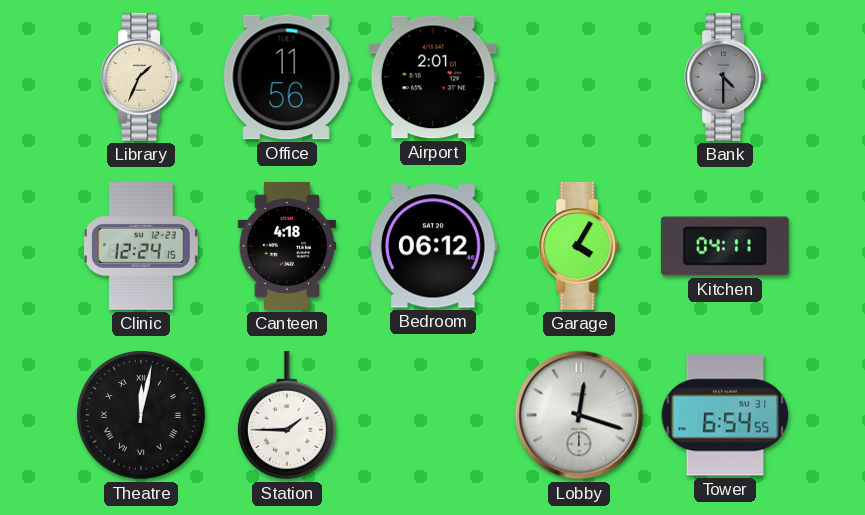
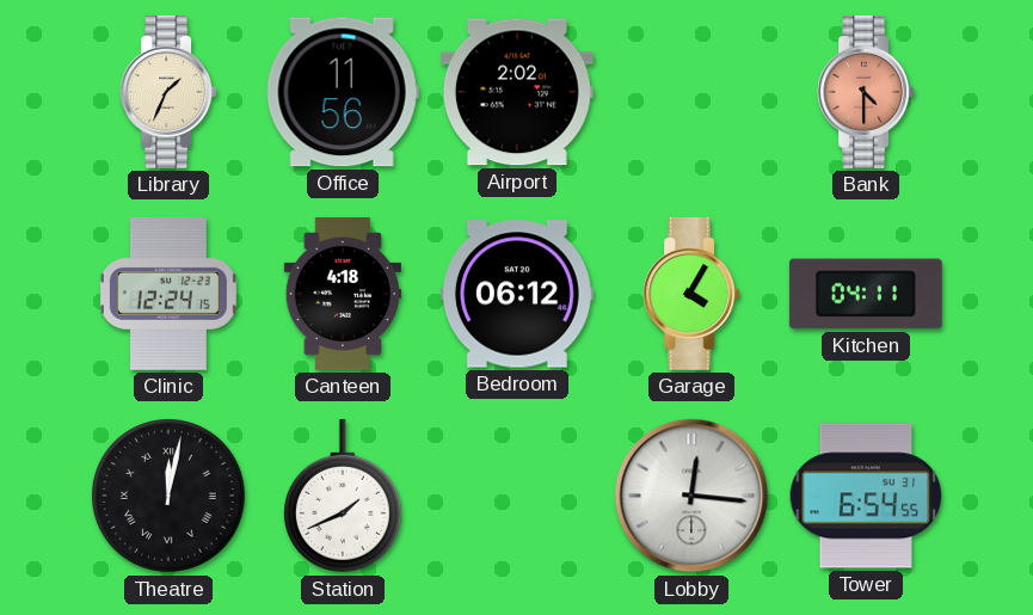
Airport: 2:01 -> 2:02 (517, 92)
Bank dial: grey -> salmon (866, 92)
Station: 1:45 -> 1:41 (343, 496)
Lobby: 12:18 -> 12:16 (691, 496)
